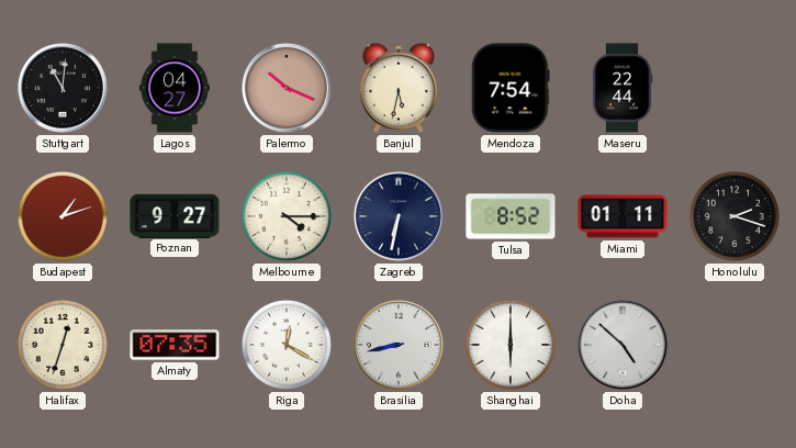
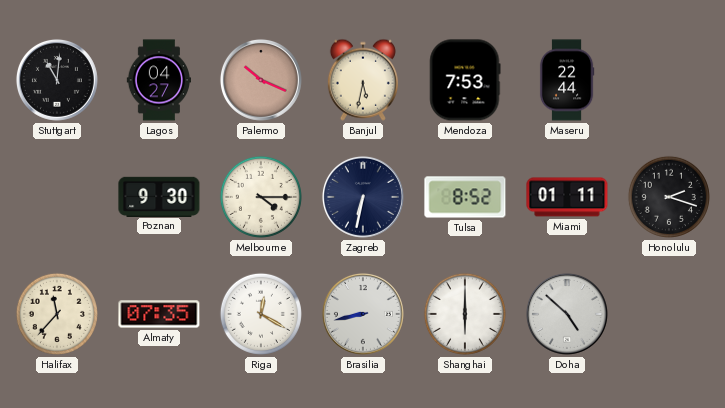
Mendoza: 7:54 -> 7:53 (465, 80)
Budapest: 1:12 -> none (63, 216)
Poznan: 9:27 -> 9:30 (159, 196)
Halifax: 12:33 -> 11:37 (57, 314)
